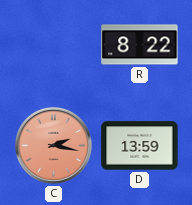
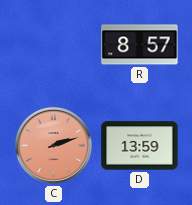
R: 8:22 -> 8:57 (140, 45)
C: 2:17 -> 2:12 (53, 145)
